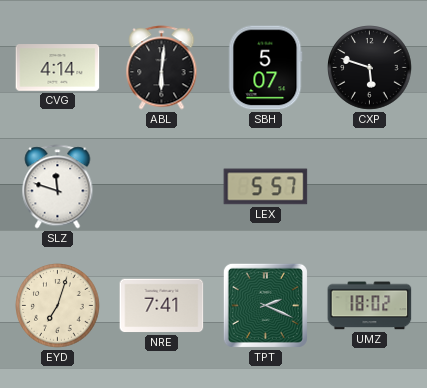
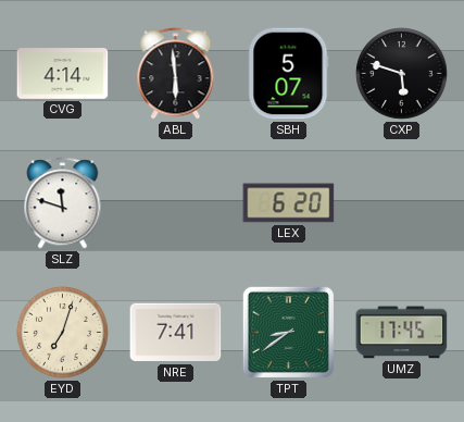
ABL: 6:01 -> 5:59 (176, 74)
LEX: 5:57 -> 6:20 (289, 203)
TPT: 2:19 -> 8:39 (288, 332)
UMZ: 18:02 -> 17:45 (402, 333)
